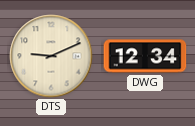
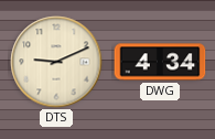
DWG: 12:34 -> 4:34 (160, 62)
